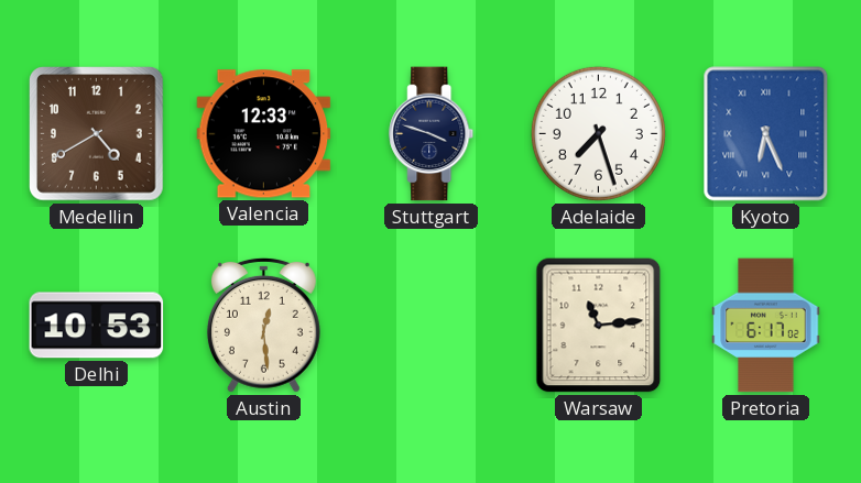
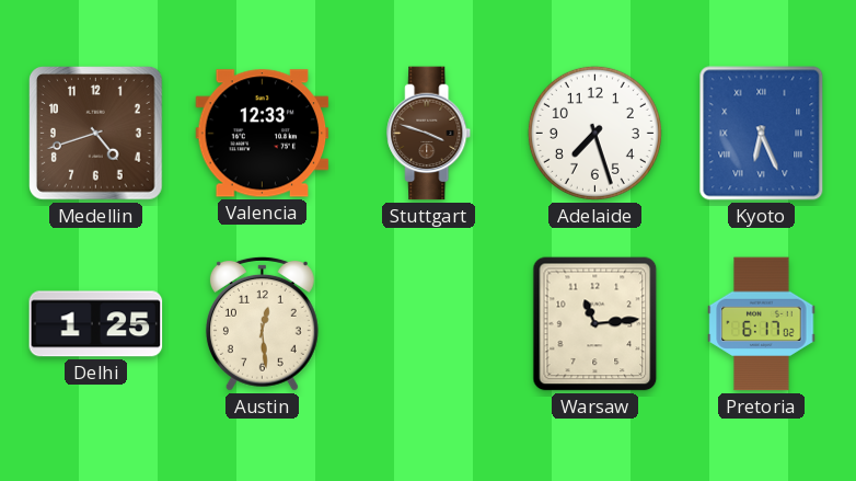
Medellin: 4:40 -> 4:42 (96, 134)
Stuttgart dial: navy -> brown (429, 134)
Delhi: 10:53 -> 1:25 (96, 324)
